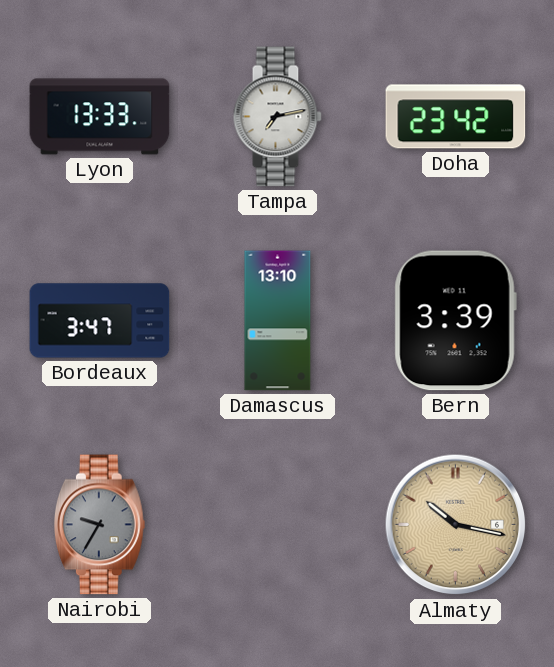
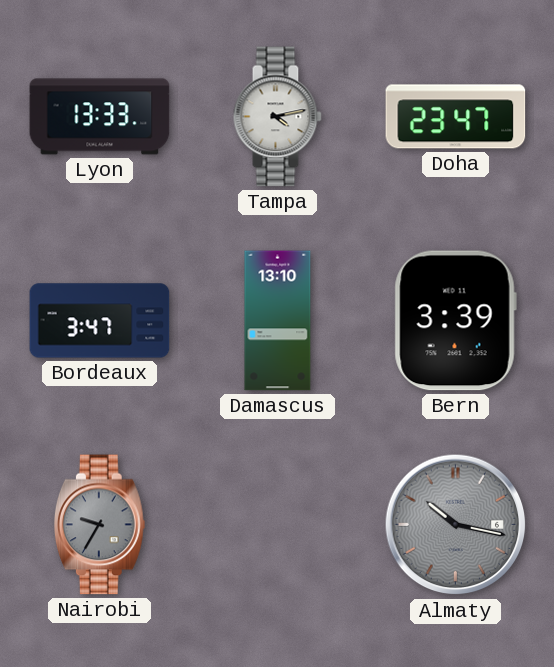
Tampa: 7:13 -> 4:13 (277, 117)
Doha: 23:42 -> 23:47 (456, 117)
Almaty dial: champagne -> grey (456, 525)
